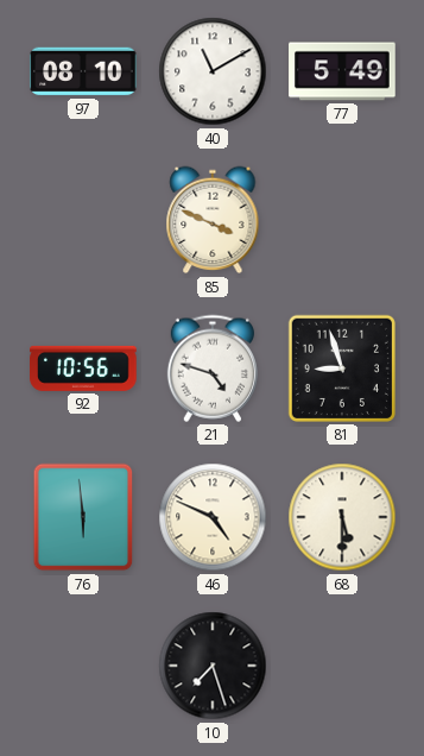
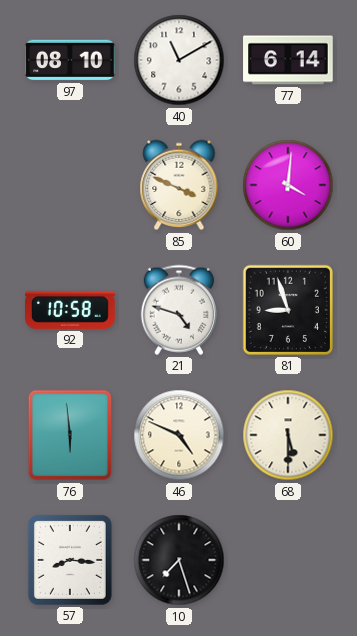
77: 5:49 -> 6:14 (288, 60)
60: none -> 4:01 (288, 185)
92: 10:56 -> 10:58 (70, 310)
57: none -> 8:16 (70, 560)
